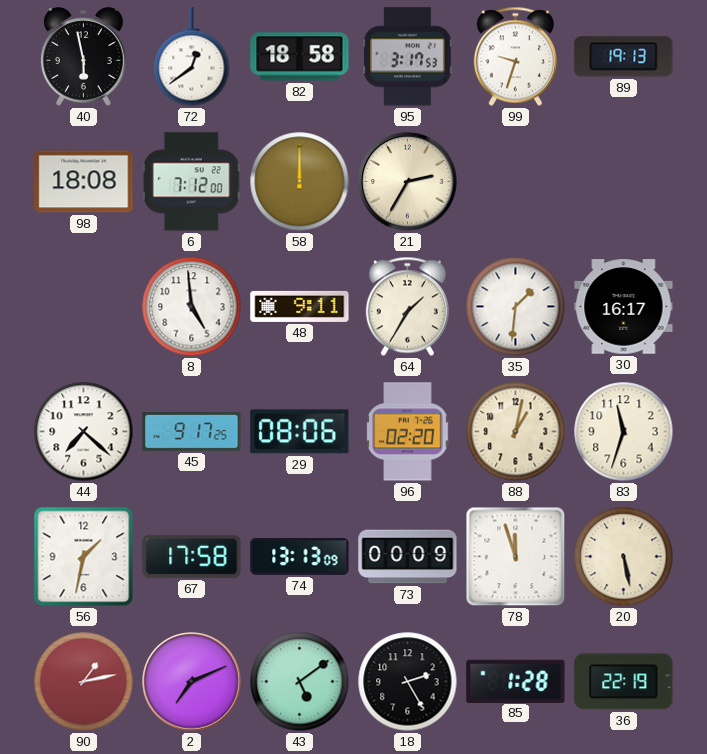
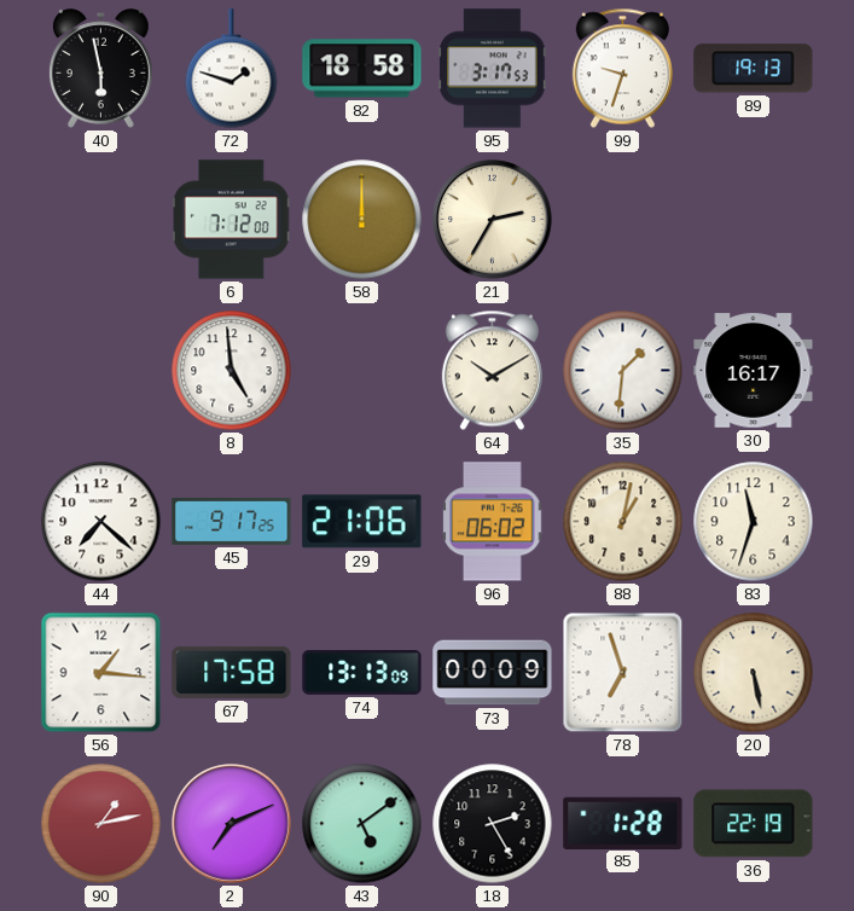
72: 12:39 -> 1:48 (232, 69)
98: 18:08 -> none (84, 182)
48: 9:11 -> none (300, 306)
64: 1:35 -> 10:10 (492, 371)
29: 08:06 -> 21:06 (362, 522)
96: 02:20 -> 06:02 (493, 522)
56: 1:32 -> 1:16 (101, 673)
78: 11:57 -> 6:57 (623, 673)
